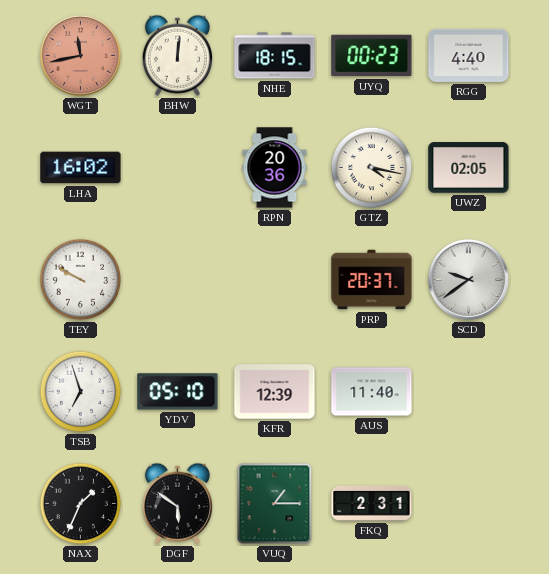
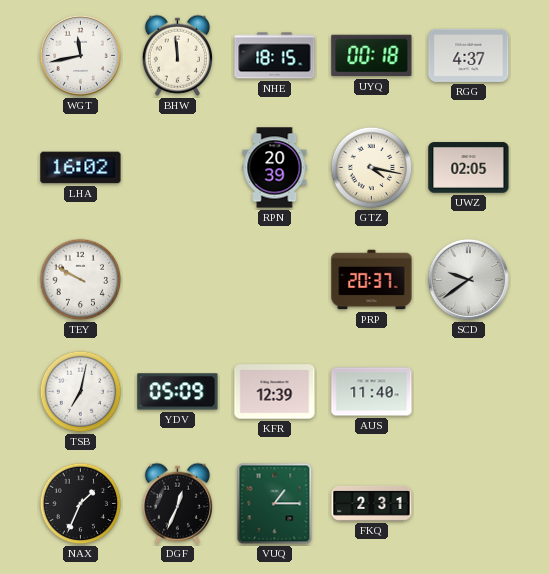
WGT dial: salmon -> white (80, 55)
BHW: 12:01 -> 11:59 (177, 55)
UYQ: 00:23 -> 00:18 (372, 56)
RGG: 4:40 -> 4:37 (469, 55)
RPN: 20:36 -> 20:39 (275, 168)
TSB: 6:57 -> 7:02 (81, 392)
YDV: 05:10 -> 05:09 (178, 392)
DGF: 5:51 -> 12:34 (177, 503)
